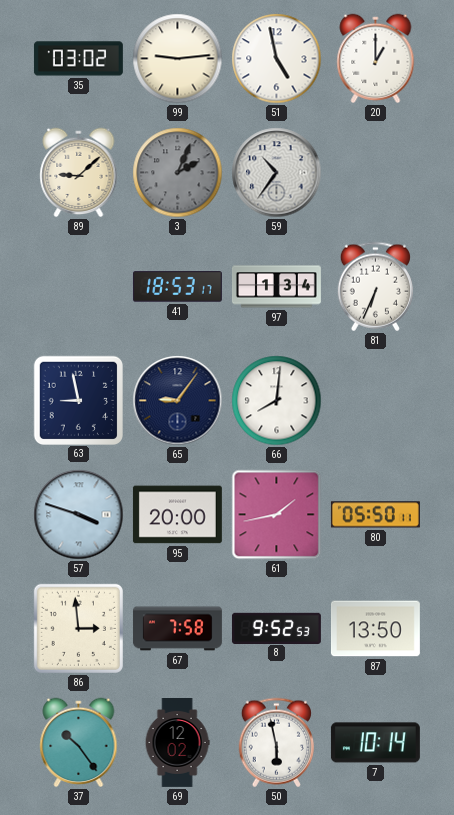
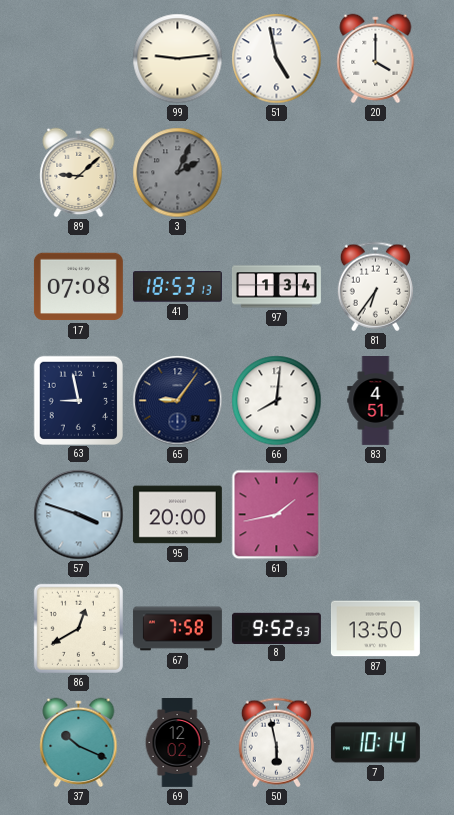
35: 03:02 -> none (78, 59)
20: 1:00 -> 4:00 (376, 59)
59: 10:36 -> none (277, 173)
17: none -> 07:08 (78, 287)
41: 18:53:17 -> 18:53:13 (177, 287)
81: 6:34 -> 6:36 (375, 287)
83: none -> 4:51 (376, 401)
80: 05:50 -> none (375, 515)
86: 2:59 -> 12:40 (78, 628)
37: 10:24 -> 10:19 (79, 743)
